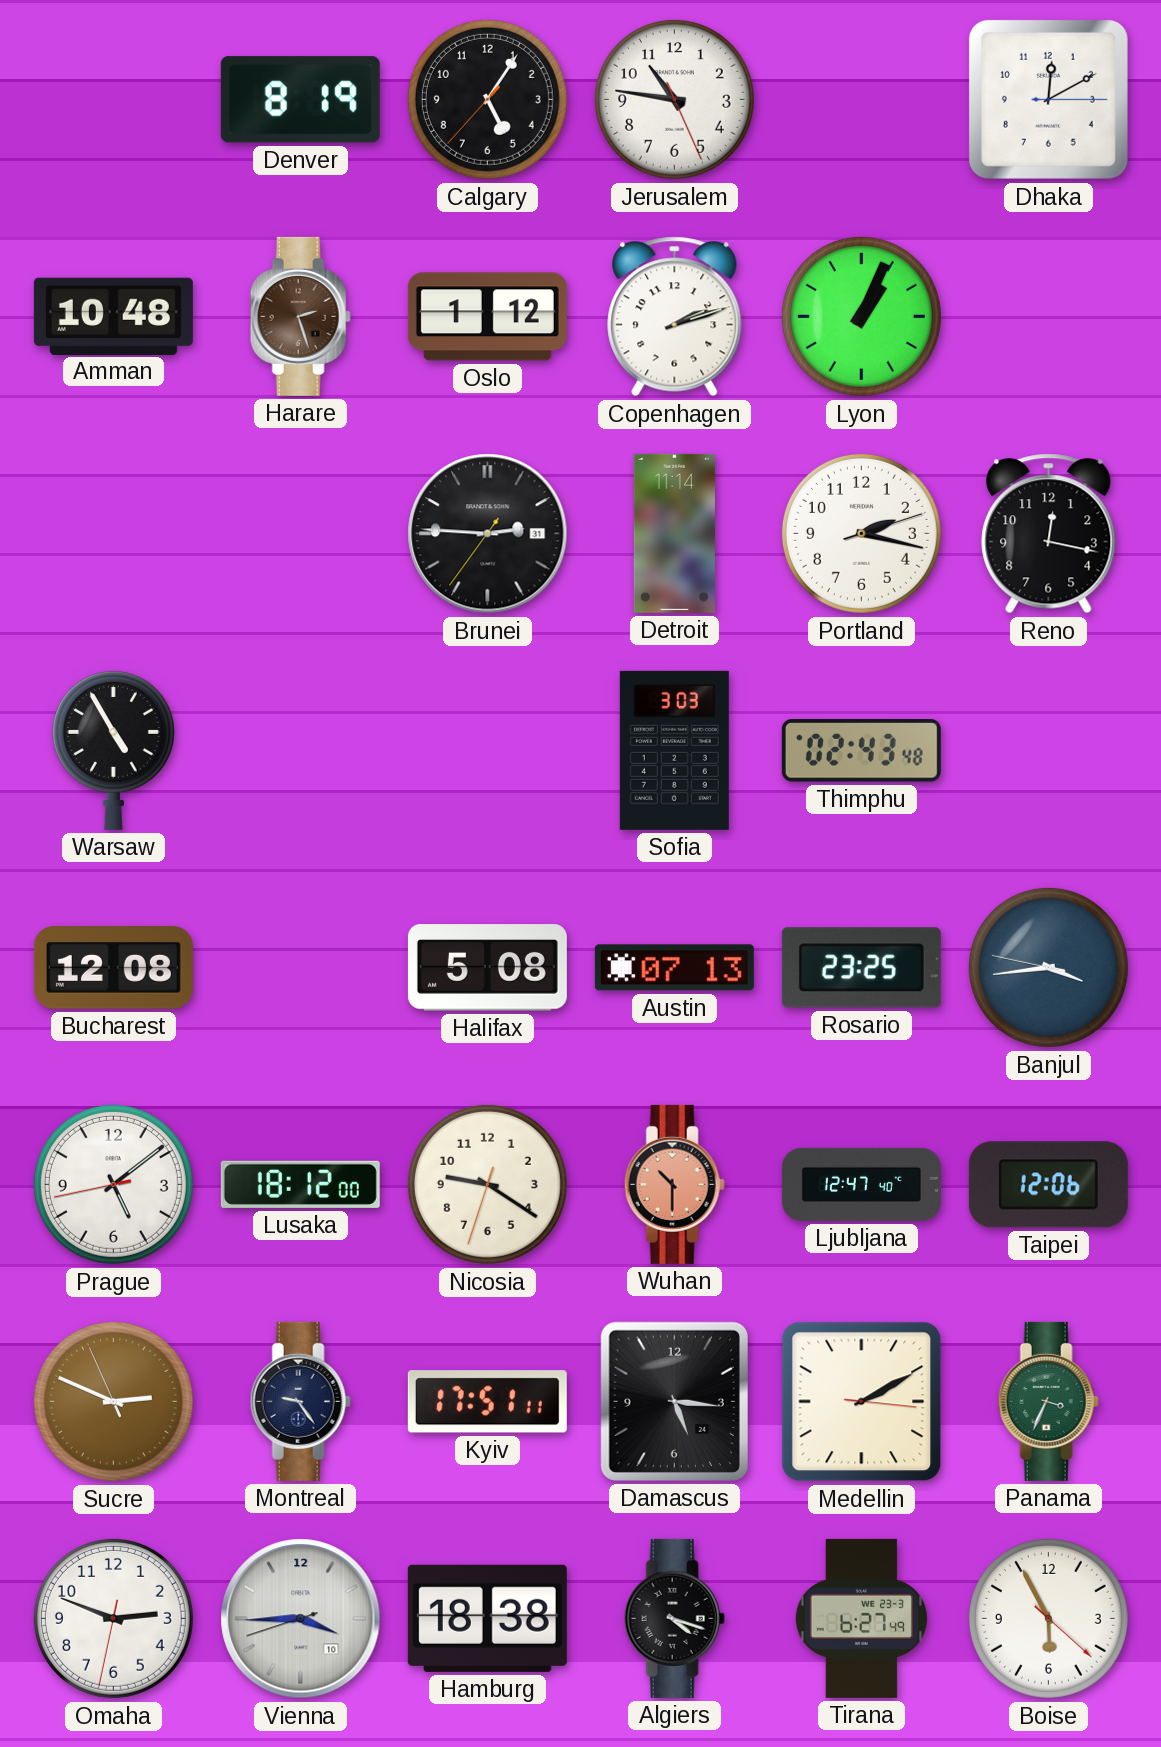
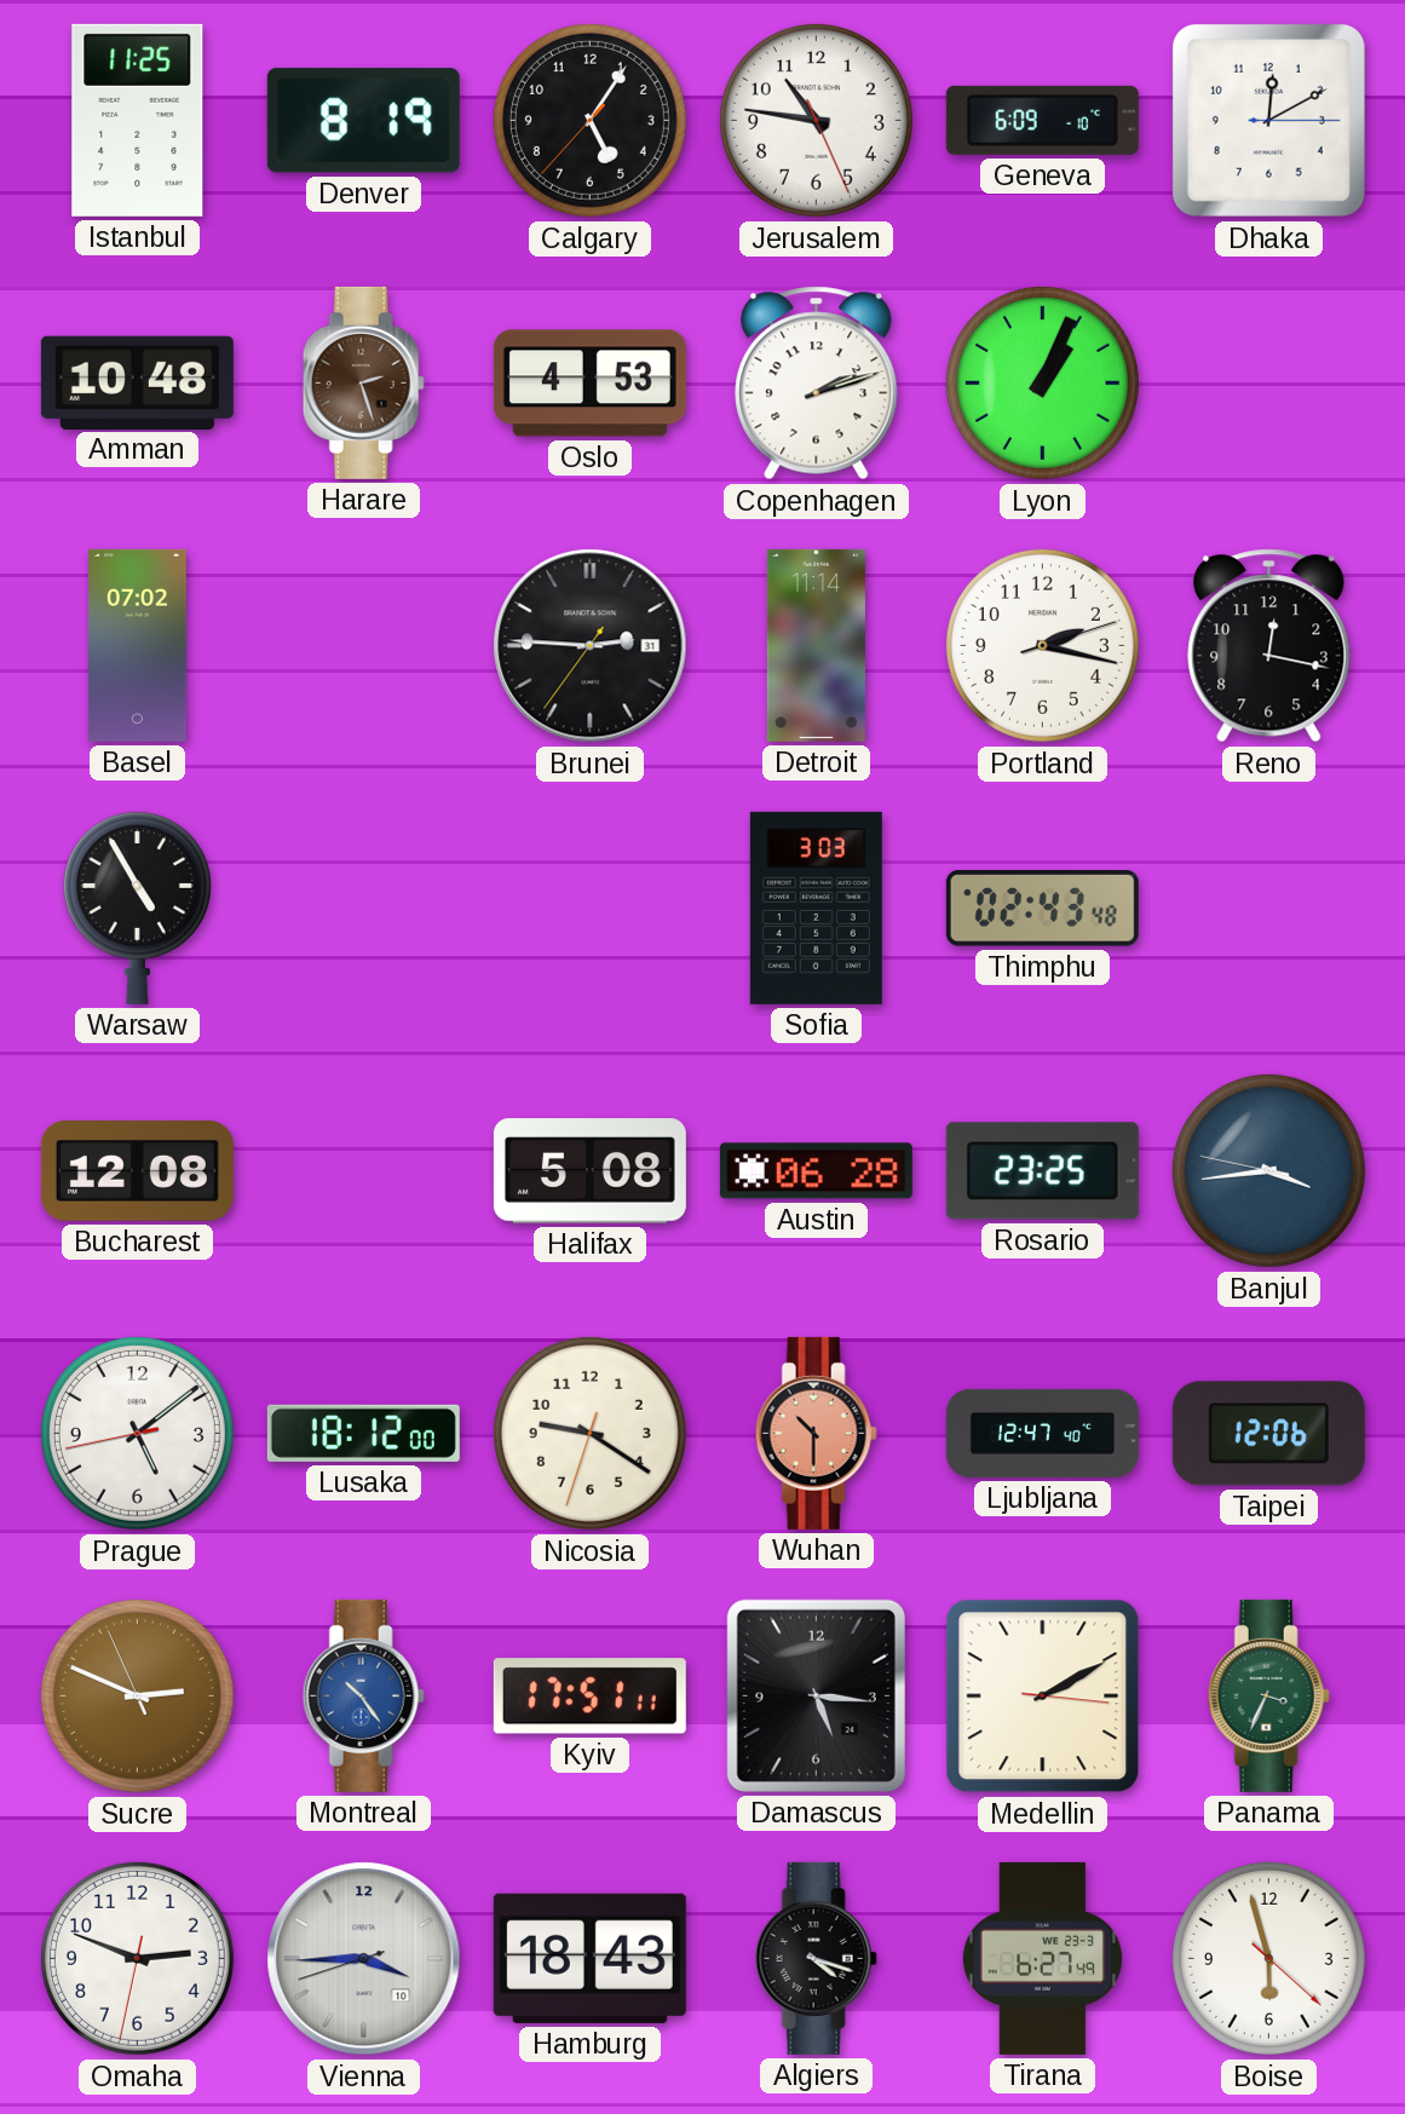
Istanbul: none -> 11:25 (138, 120)
Geneva: none -> 6:09 (1042, 120)
Oslo: 1:12 -> 4:53 (589, 384)
Basel: none -> 07:02 (138, 645)
Austin: 07:13 -> 06:28 (816, 1171)
Montreal: 9:24 -> 10:24 (363, 1695)
Montreal dial: navy -> blue (363, 1695)
Hamburg: 18:38 -> 18:43 (589, 1958)
Boise: 5:55 -> 5:57 (1268, 1958)
